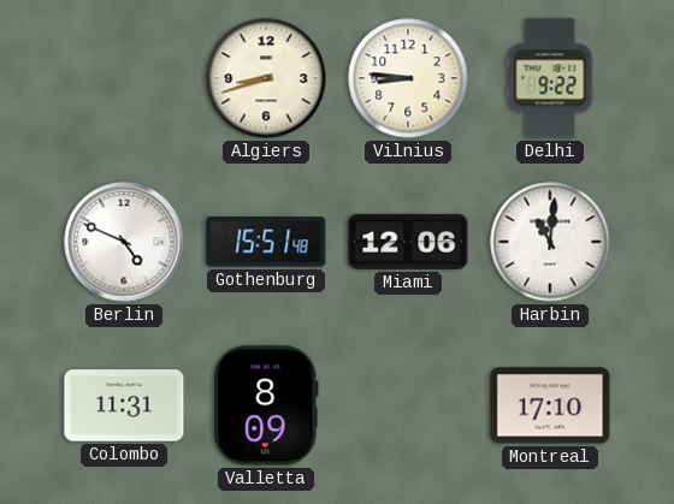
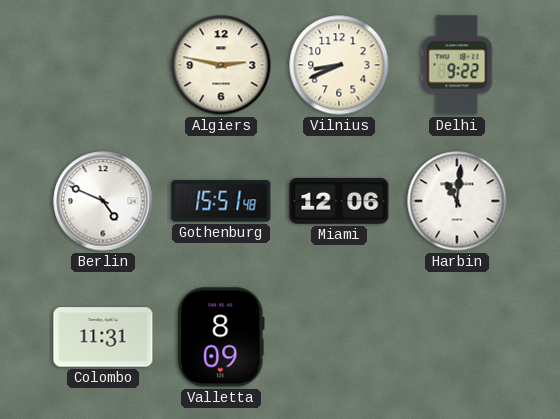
Algiers: 8:42 -> 2:47 (221, 65)
Vilnius: 8:46 -> 8:41 (339, 65)
Montreal: 17:10 -> none (550, 405)
